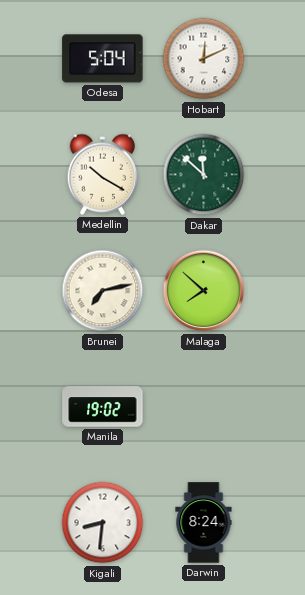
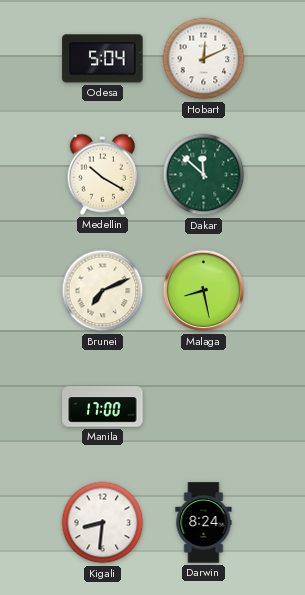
Brunei: 7:13 -> 7:11 (103, 291)
Malaga: 7:52 -> 8:28 (204, 291)
Manila: 19:02 -> 17:00 (103, 407)
